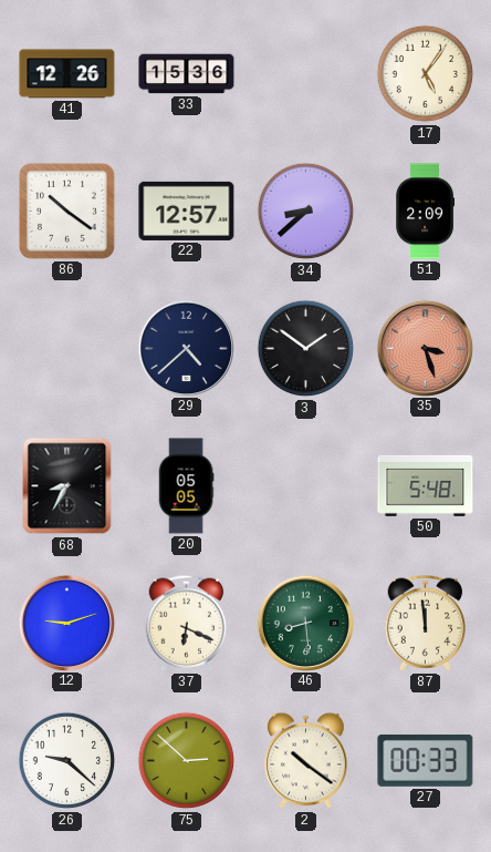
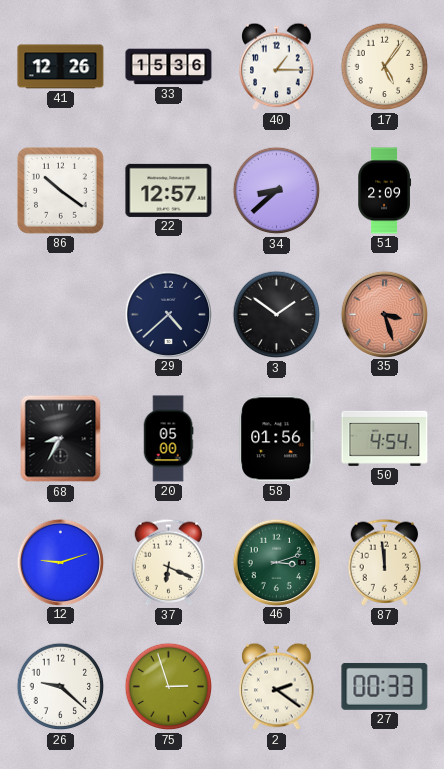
40: none -> 1:15 (277, 67)
20: 05:05 -> 05:00 (168, 439)
58: none -> 01:56 (277, 439)
50: 5:48 -> 4:54 (385, 438)
46: 8:29 -> 3:12 (276, 562)
75: 2:52 -> 2:57 (169, 687)
2: 10:21 -> 2:21 (277, 687)
